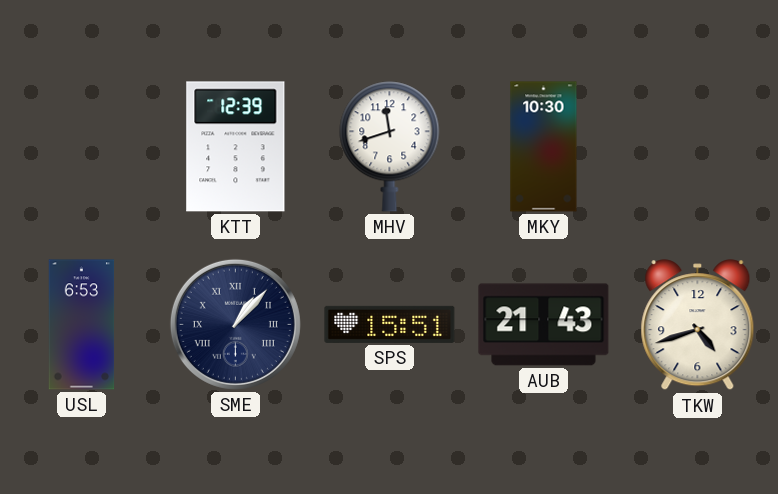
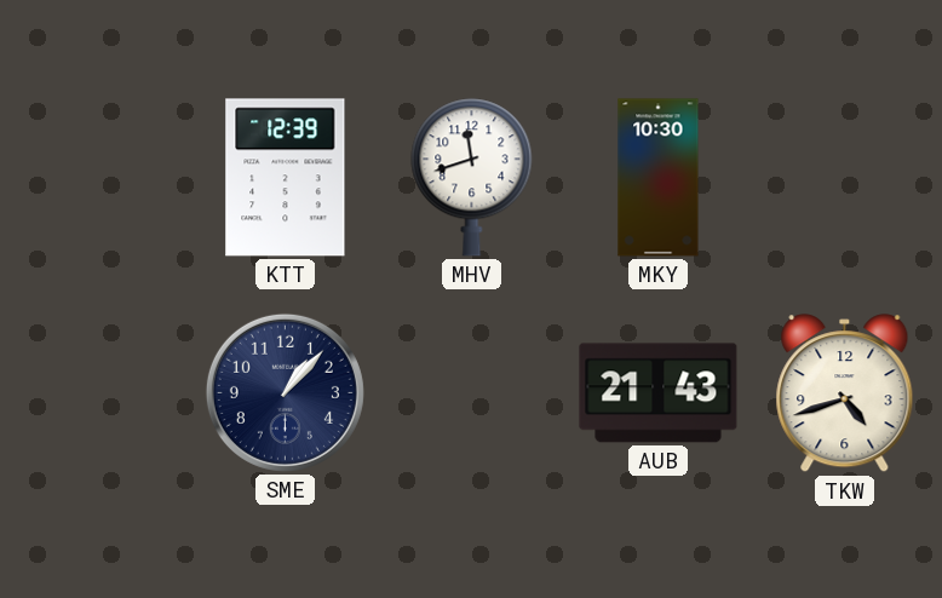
USL: 6:53 -> none (82, 325)
SME numerals: Roman -> Arabic (285, 392)
SPS: 15:51 -> none (390, 324)
